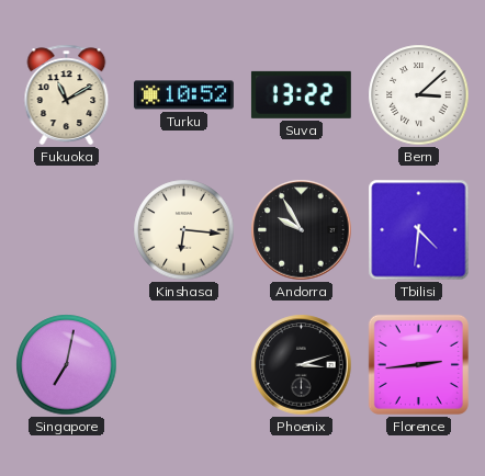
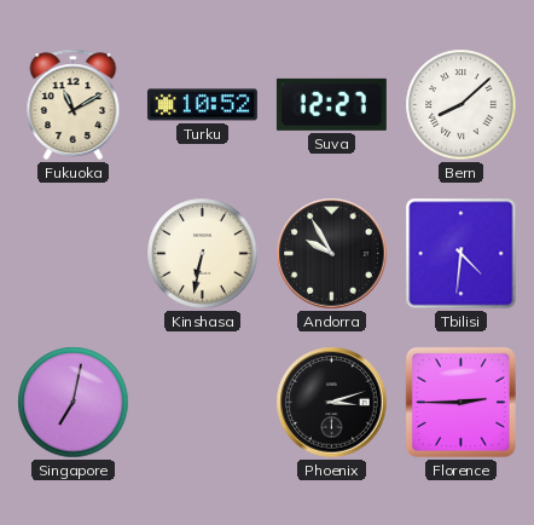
Suva: 13:22 -> 12:27 (331, 104)
Bern: 3:08 -> 8:08 (462, 105)
Kinshasa: 6:16 -> 6:32 (203, 254)
Florence: 2:44 -> 2:45 (460, 402)
